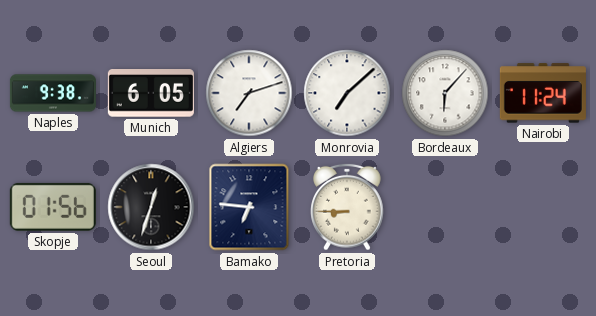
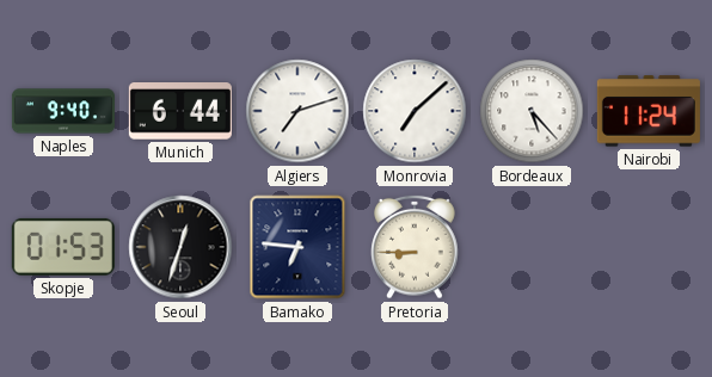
Naples: 9:38 -> 9:40 (63, 111)
Munich: 6:05 -> 6:44 (180, 112)
Bordeaux: 6:07 -> 5:23 (532, 111)
Skopje: 01:56 -> 01:53 (63, 247)
